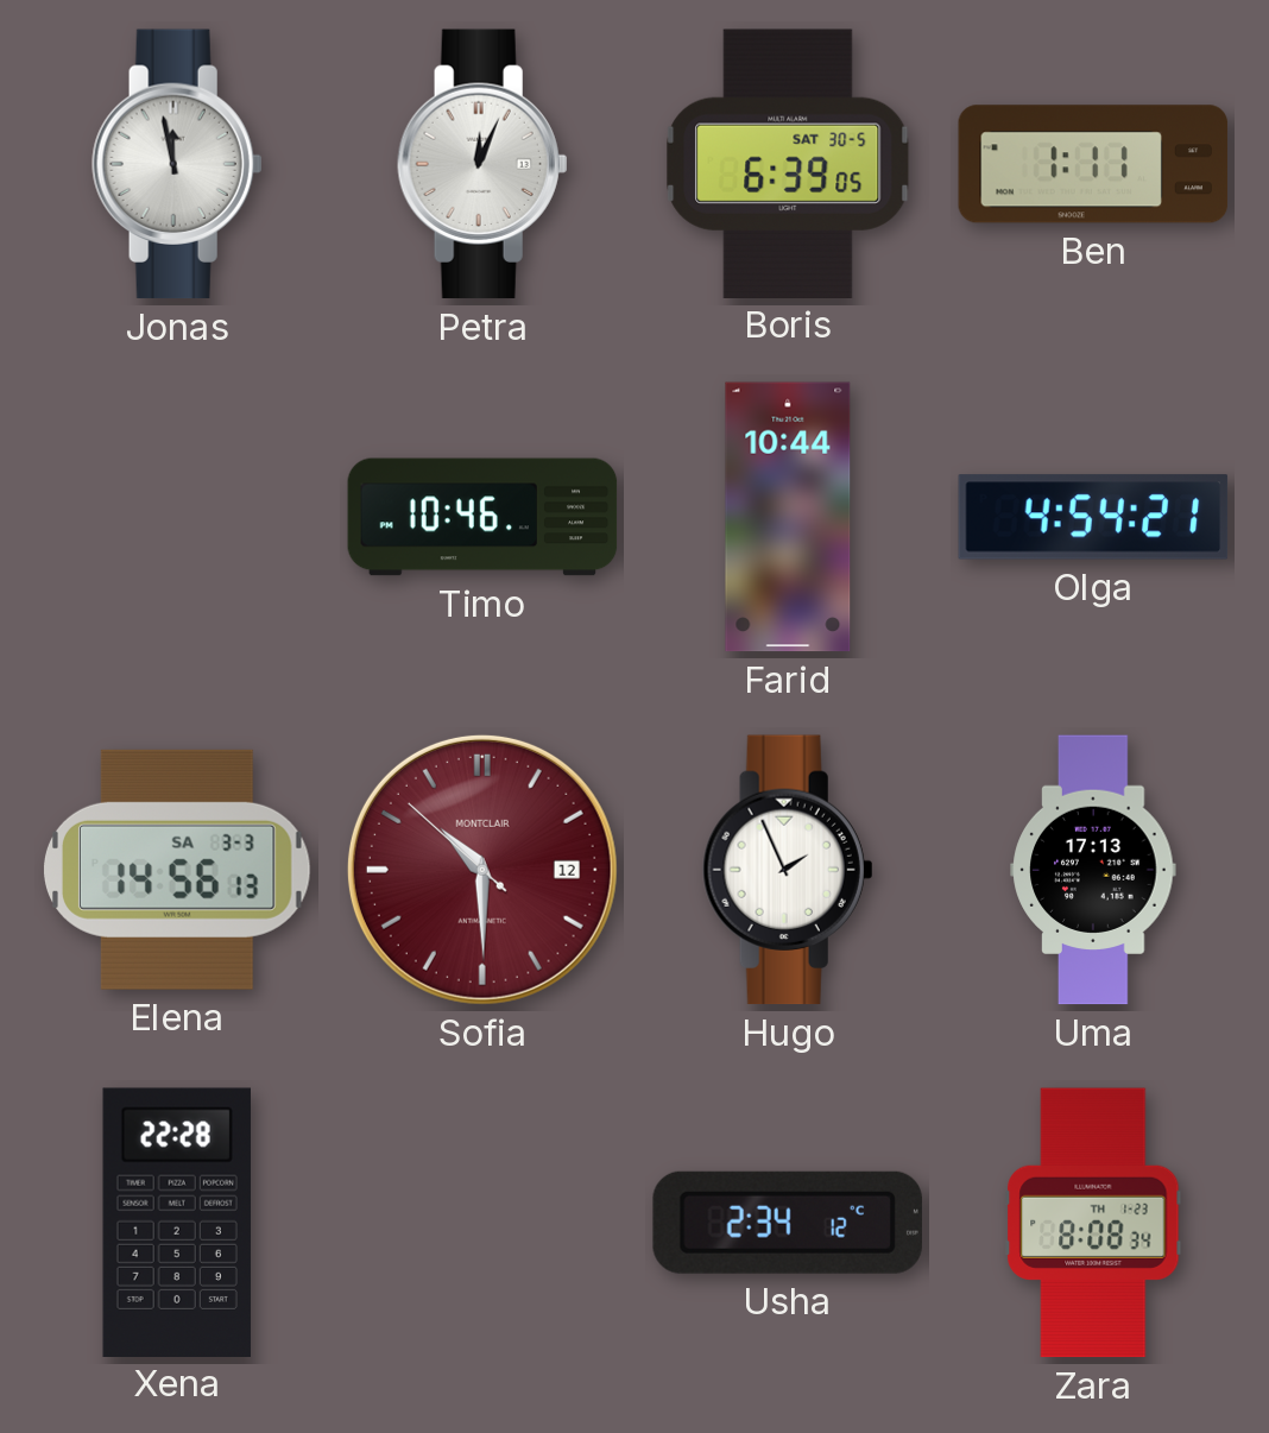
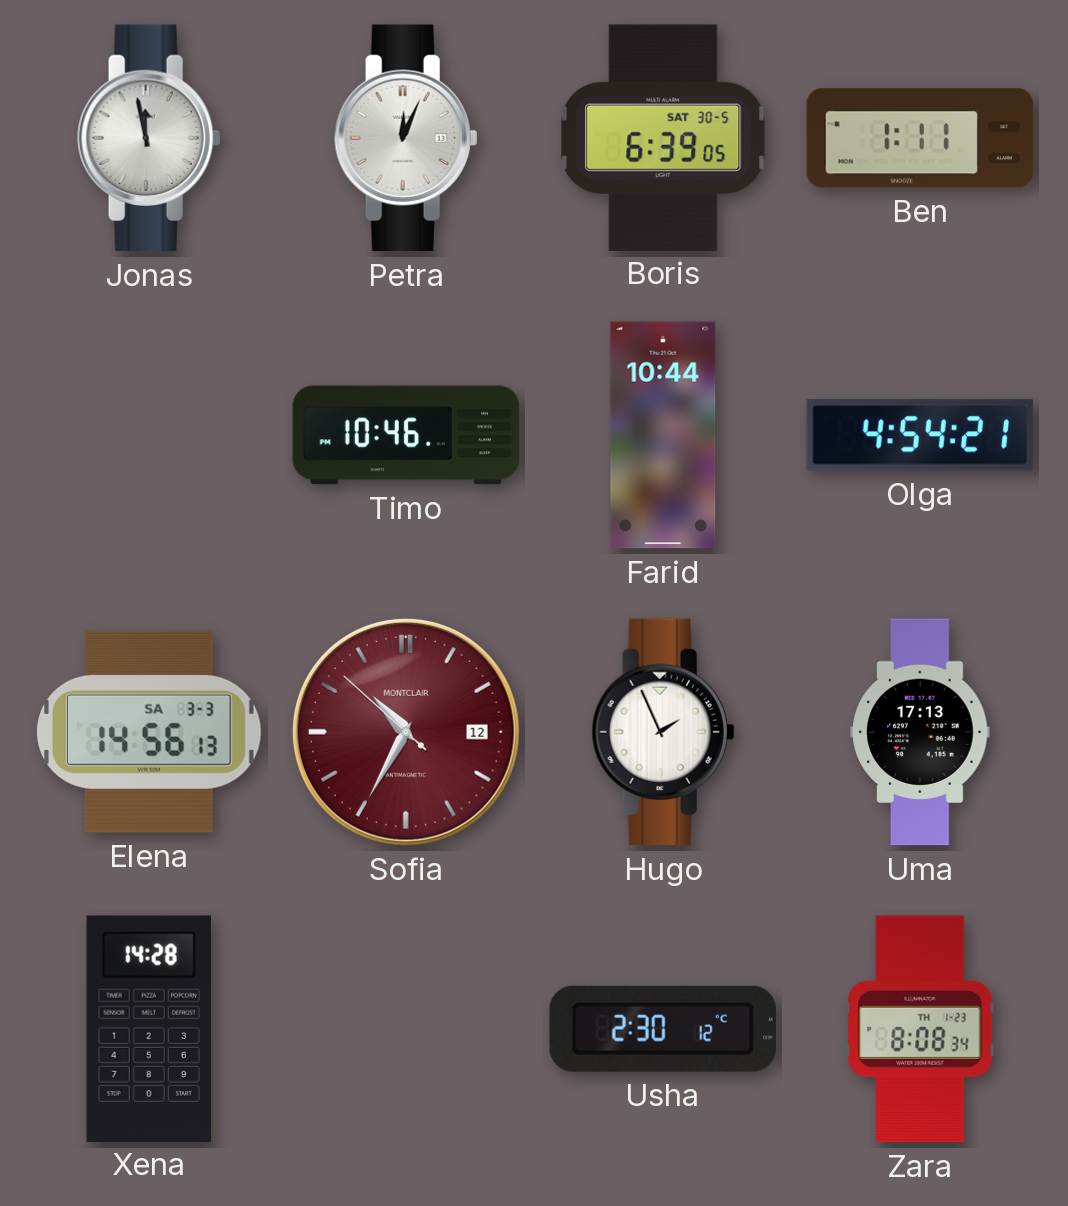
Sofia: 10:29 -> 10:34 (406, 732)
Xena: 22:28 -> 14:28 (149, 1028)
Usha: 2:34 -> 2:30 (663, 1029)
